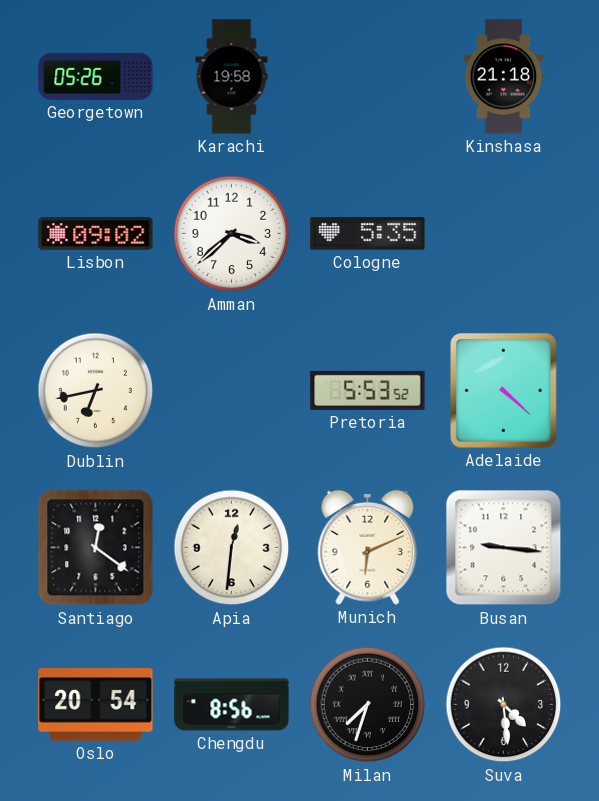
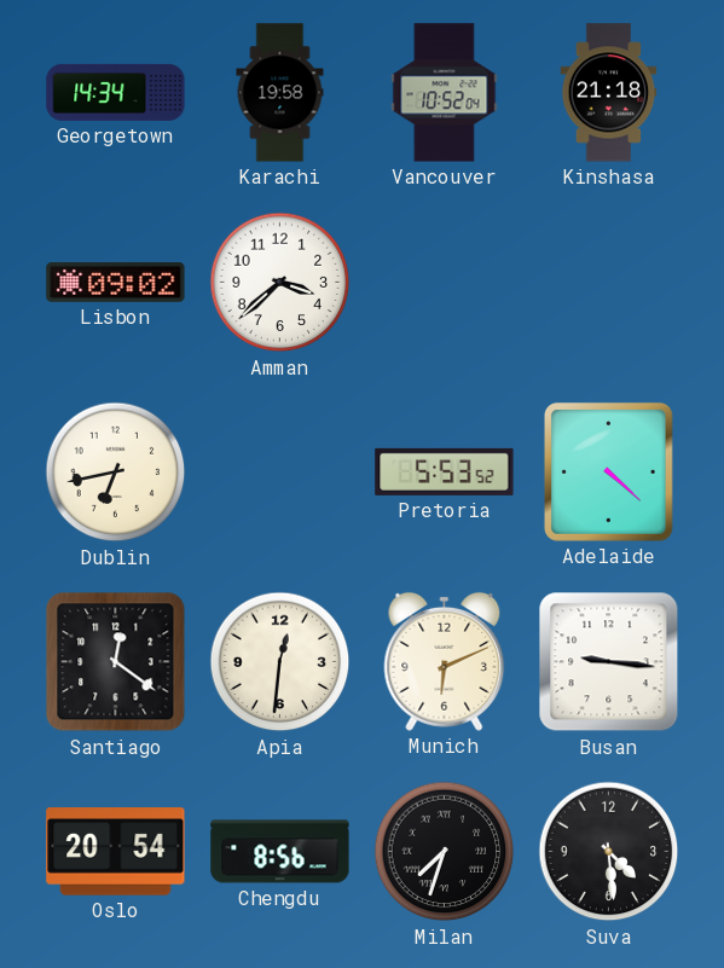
Georgetown: 05:26 -> 14:34 (116, 92)
Vancouver: none -> 10:52 (445, 93)
Cologne: 5:35 -> none (368, 234)
